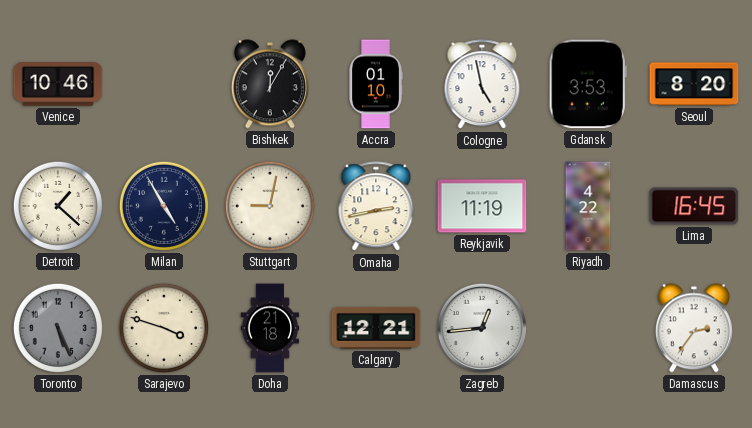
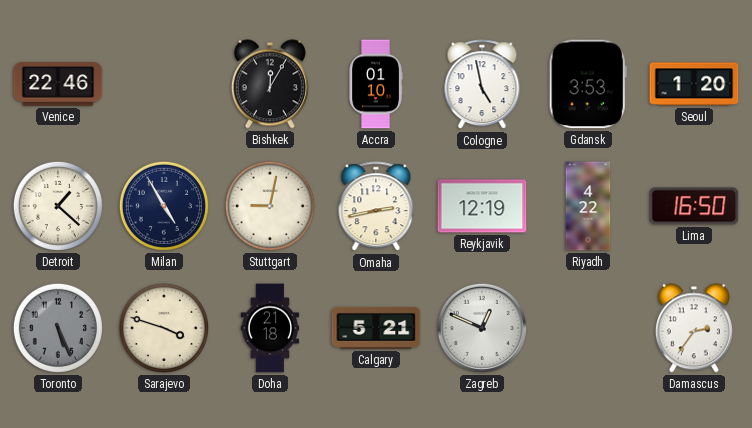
Venice: 10:46 -> 22:46 (58, 84)
Seoul: 8:20 -> 1:20 (694, 84)
Reykjavik: 11:19 -> 12:19 (482, 206)
Lima: 16:45 -> 16:50 (694, 206)
Calgary: 12:21 -> 5:21 (376, 328)
Zagreb: 12:44 -> 12:49 (482, 328)
